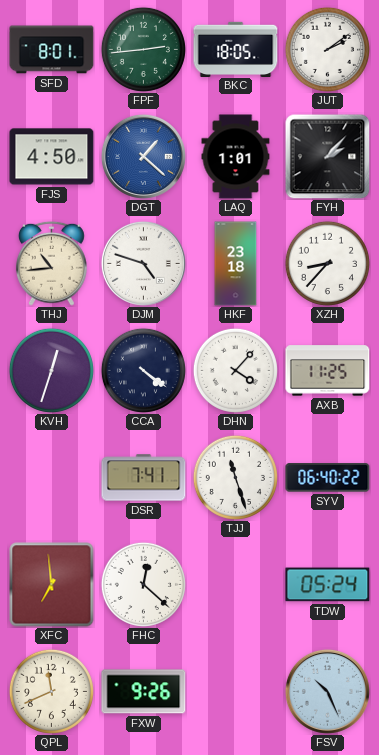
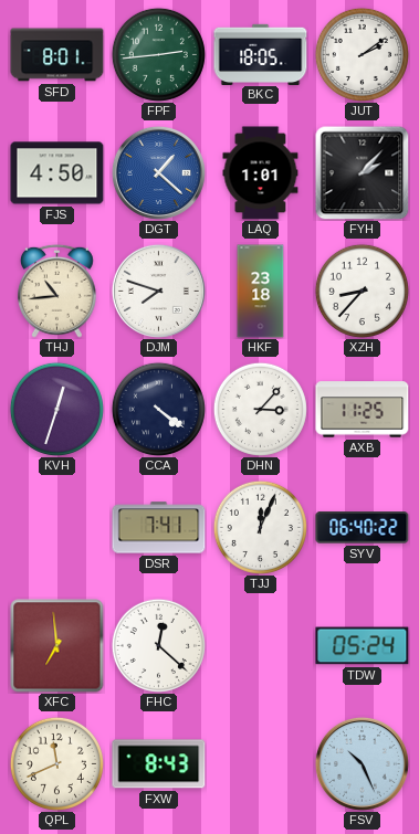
DJM: 4:48 -> 7:48 (158, 291)
DHN: 4:07 -> 3:07 (260, 409)
TJJ: 11:27 -> 12:04 (260, 527)
FXW: 9:26 -> 8:43 (159, 764)
